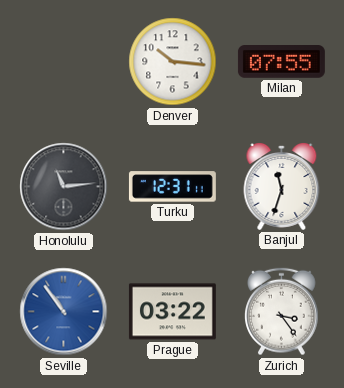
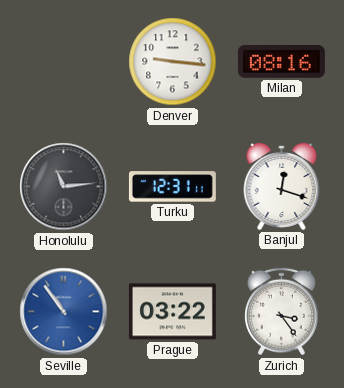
Denver: 10:16 -> 9:16 (173, 62)
Milan: 07:55 -> 08:16 (281, 62)
Banjul: 11:33 -> 12:18 (282, 187)
